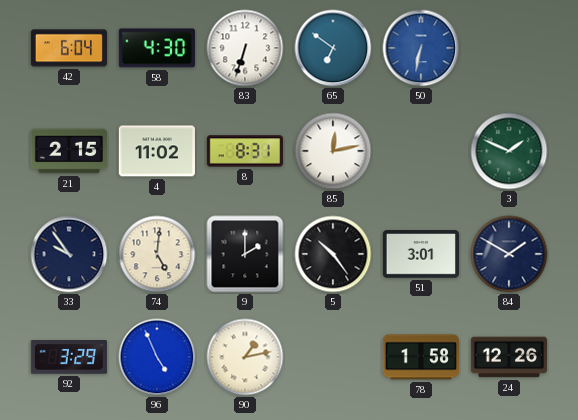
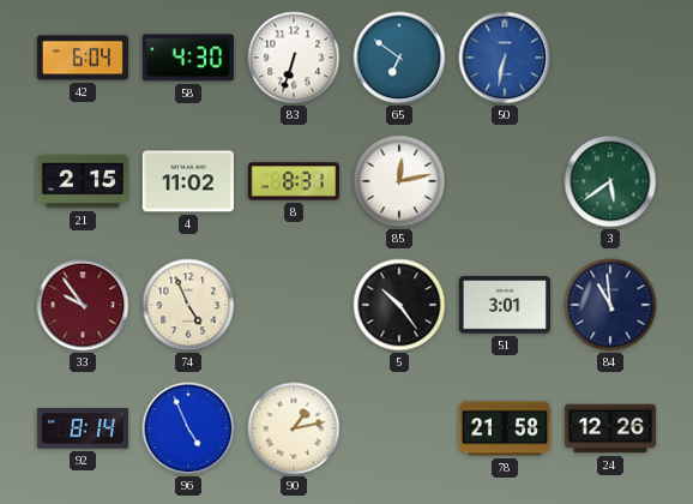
3: 1:49 -> 5:39 (610, 181)
33 dial: navy -> burgundy (83, 305)
74: 5:01 -> 4:56 (188, 305)
9: 2:00 -> none (245, 254)
84: 1:50 -> 10:59 (610, 305)
92: 3:29 -> 8:14 (83, 430)
78: 1:58 -> 21:58 (504, 428)
